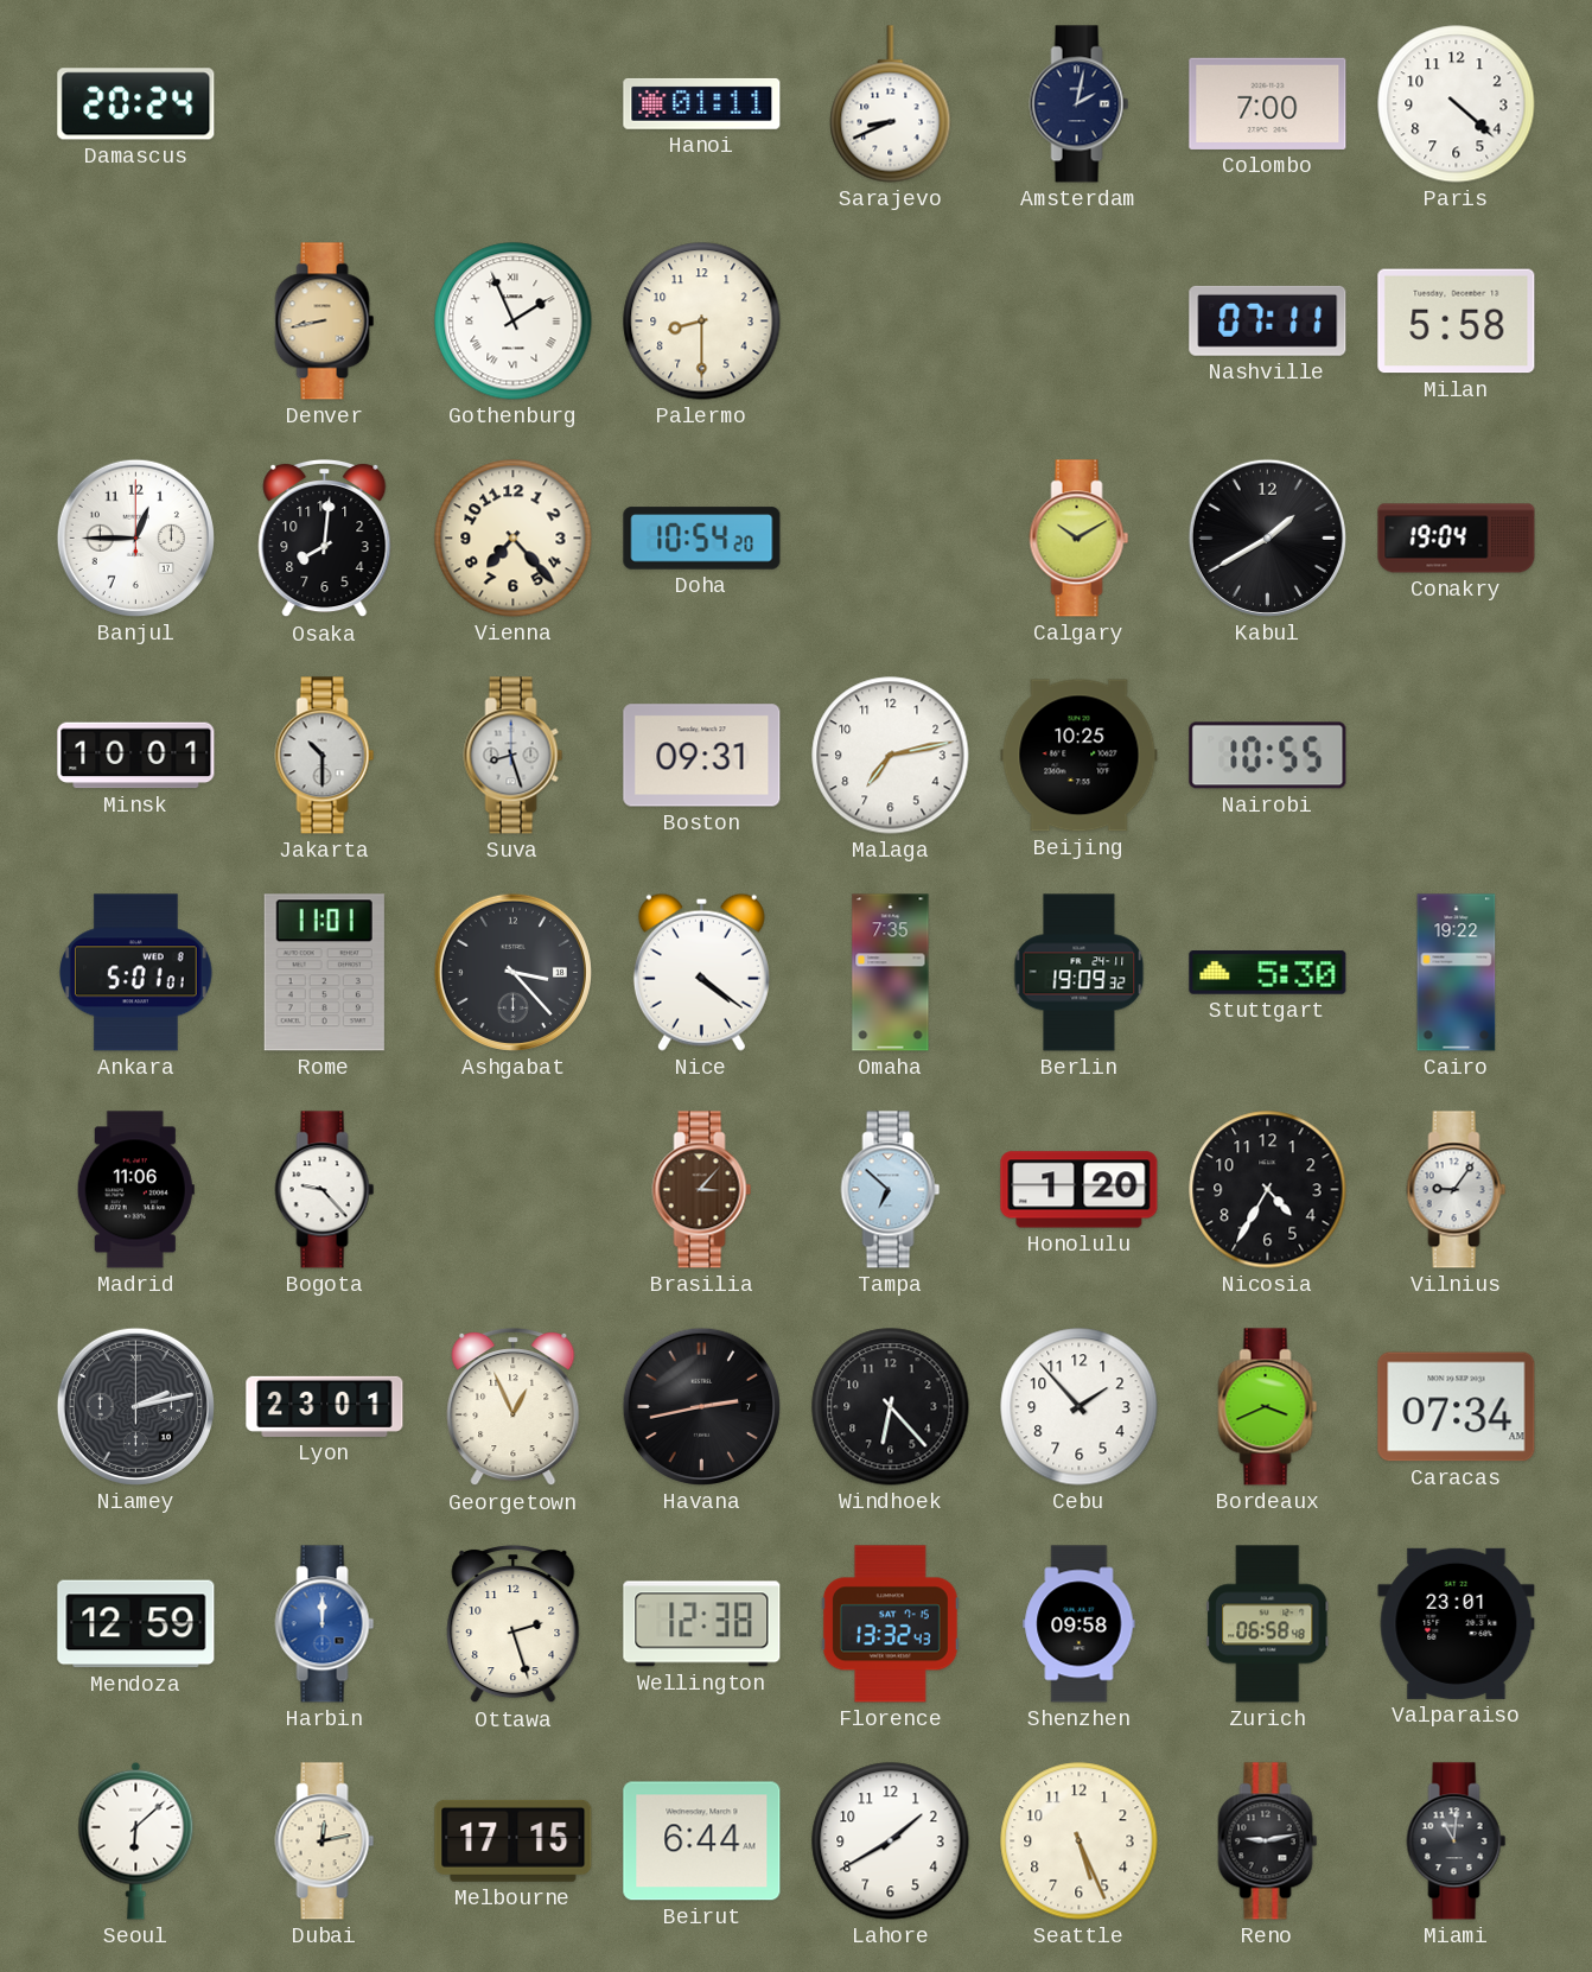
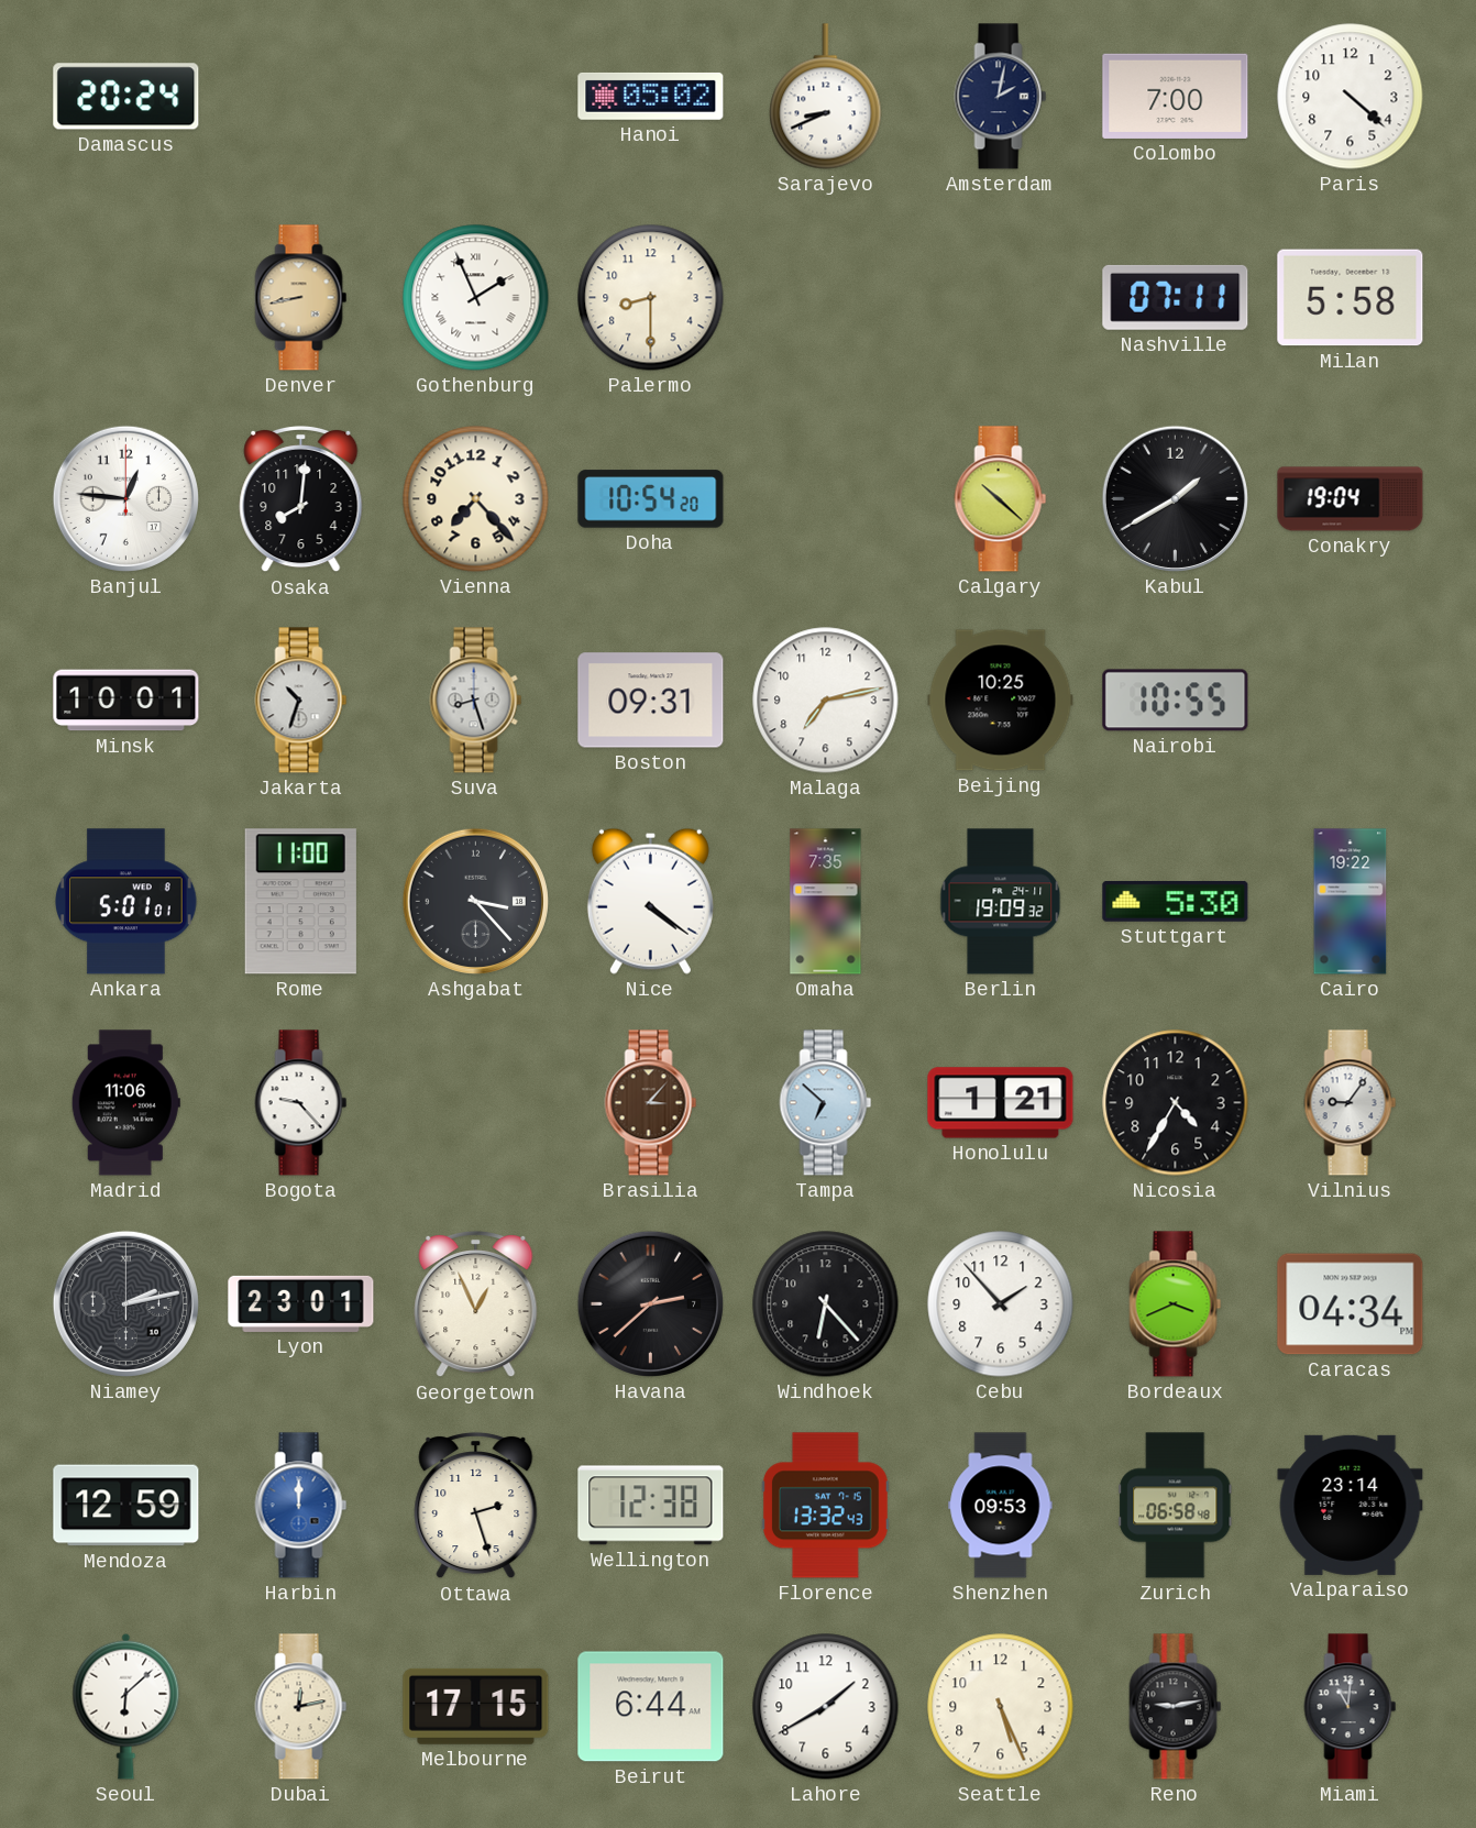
Hanoi: 01:11 -> 05:02 (651, 96)
Banjul: 12:45 -> 12:46 (125, 498)
Calgary: 10:10 -> 10:22 (1001, 499)
Jakarta: 10:30 -> 10:33 (301, 701)
Rome: 11:01 -> 11:00 (300, 902)
Honolulu: 1:20 -> 1:21 (1001, 1103)
Havana: 2:43 -> 2:38 (650, 1303)
Caracas: 07:34 -> 04:34 (1351, 1304)
Shenzhen: 09:58 -> 09:53 (1001, 1506)
Valparaiso: 23:01 -> 23:14 (1351, 1505)
